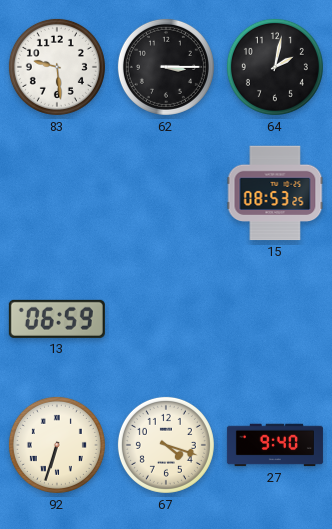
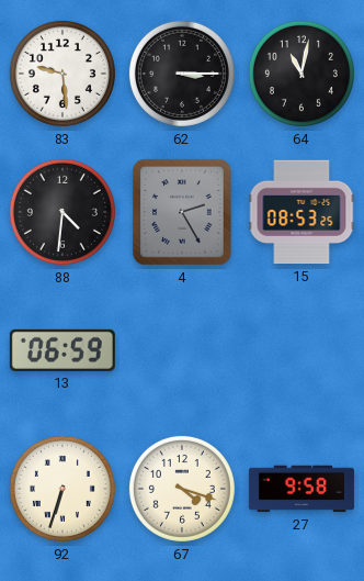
64: 2:02 -> 11:02 (302, 74)
88: none -> 4:31 (62, 212)
4: none -> 2:25 (182, 212)
27: 9:40 -> 9:58 (302, 489)
